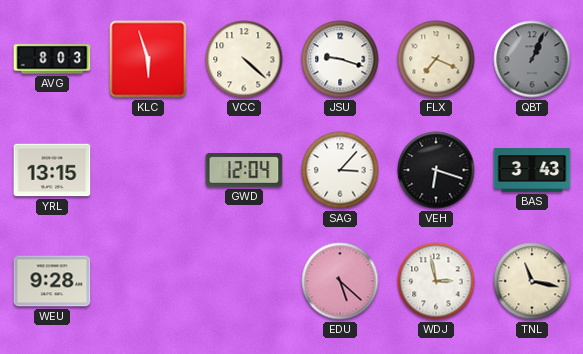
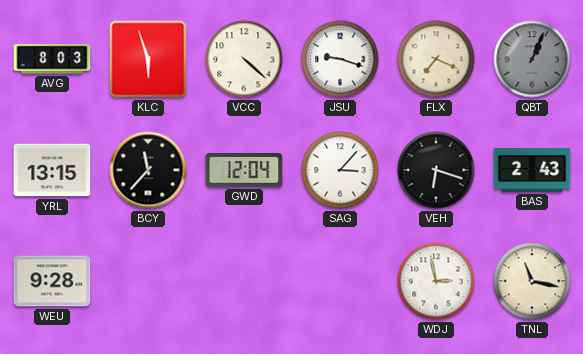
BCY: none -> 11:37 (148, 170)
BAS: 3:43 -> 2:43 (532, 170)
EDU: 5:22 -> none (340, 281)
